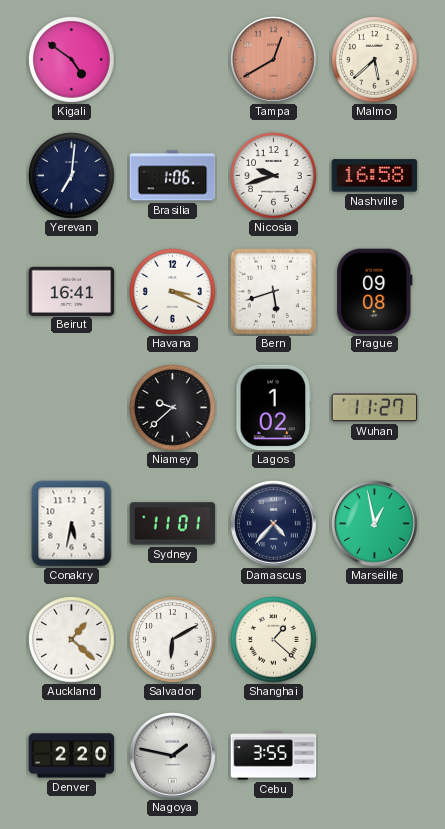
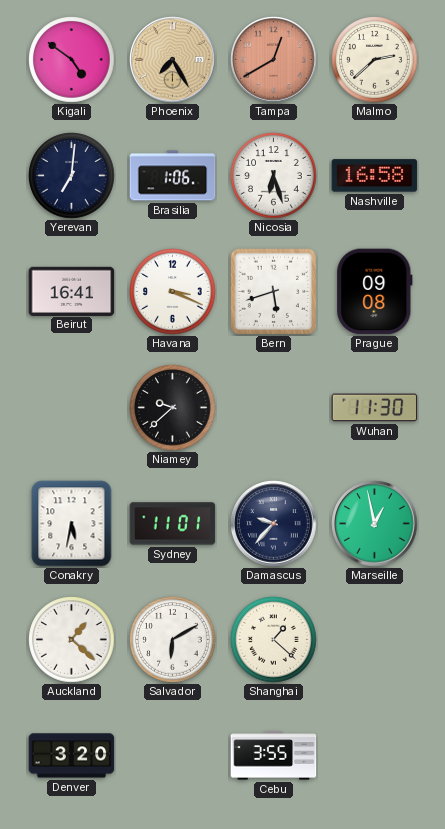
Phoenix: none -> 7:25 (173, 60)
Malmo: 5:38 -> 2:38 (375, 60)
Nicosia: 9:42 -> 6:27 (274, 176)
Lagos: 1:02 -> none (274, 408)
Wuhan: 11:27 -> 11:30 (375, 408)
Damascus: 4:37 -> 9:37 (274, 524)
Denver: 2:20 -> 3:20 (72, 756)
Nagoya: 1:47 -> none (173, 756)
